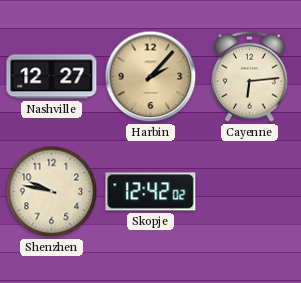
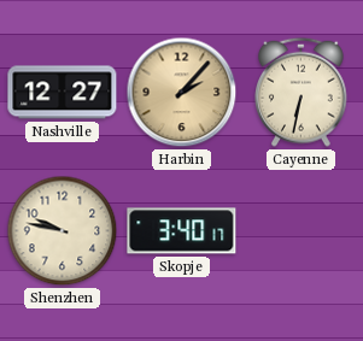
Cayenne: 6:14 -> 6:32 (301, 92)
Skopje: 12:42 -> 3:40 (182, 231)
